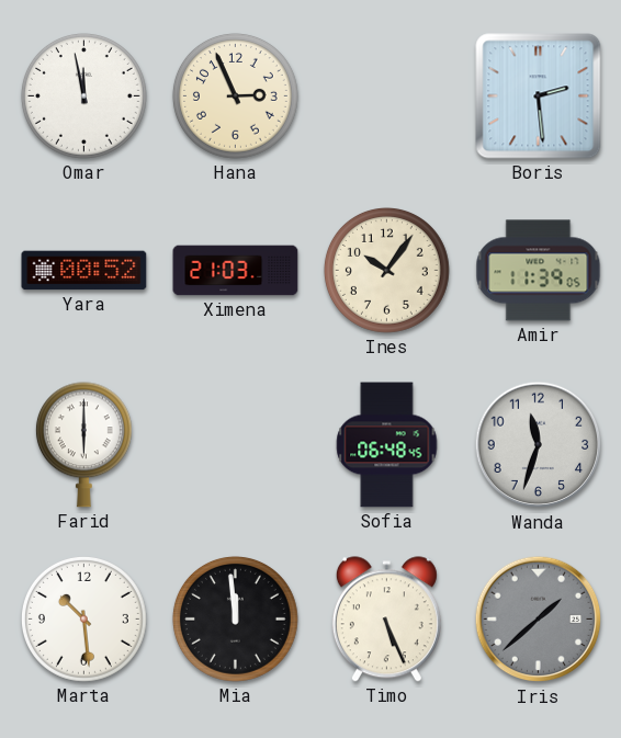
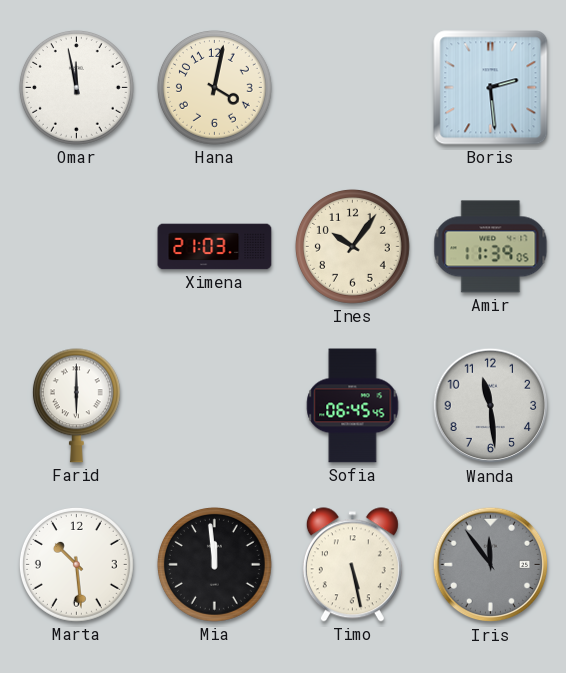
Hana: 2:56 -> 4:02 (214, 87)
Yara: 00:52 -> none (84, 271)
Sofia: 06:48 -> 06:45 (353, 406)
Wanda: 11:33 -> 11:29 (491, 406)
Timo: 5:26 -> 5:28 (352, 565)
Iris: 1:38 -> 11:54 (491, 565)
